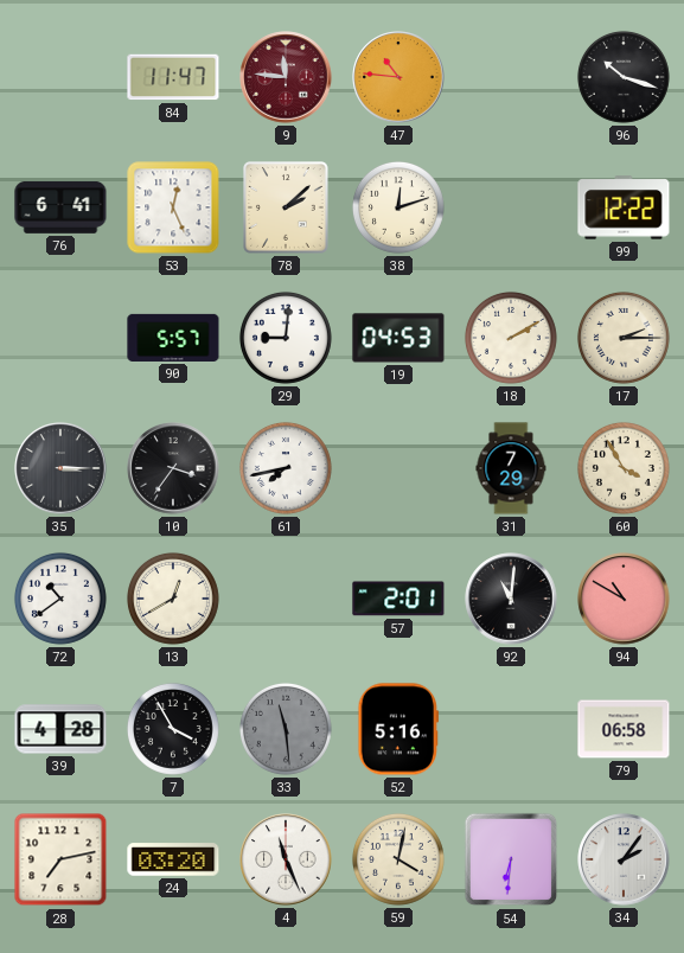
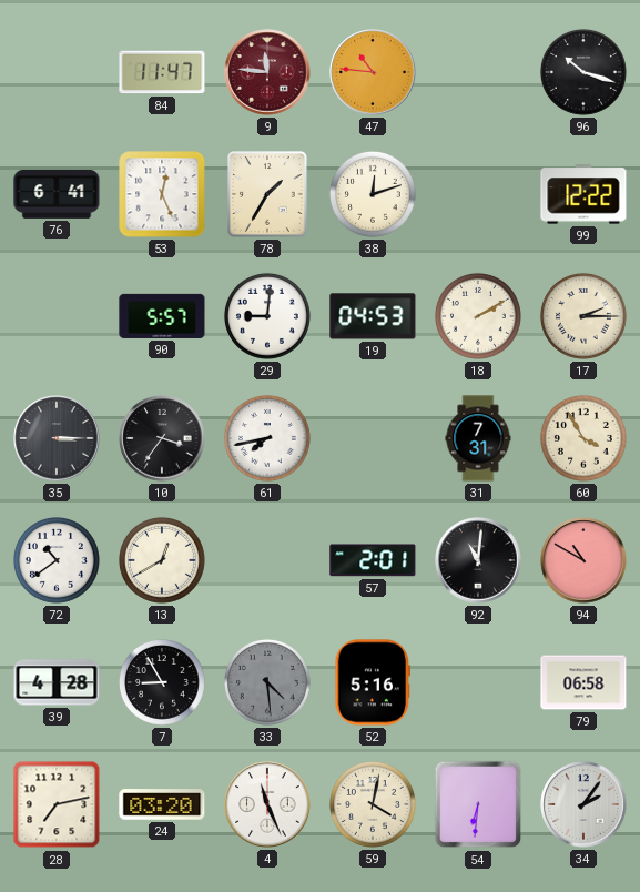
78: 2:08 -> 1:35 (268, 195)
31: 7:29 -> 7:31 (478, 438)
7: 3:55 -> 8:55 (162, 682)
33: 11:29 -> 4:29 (267, 682)
